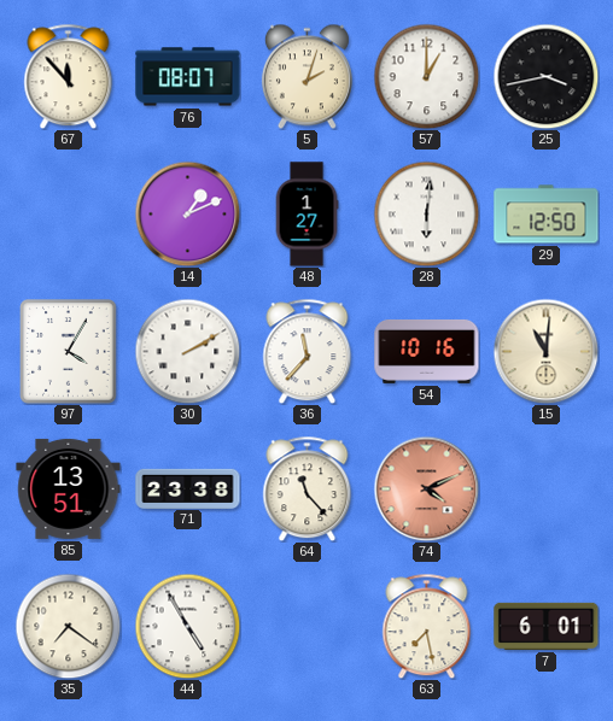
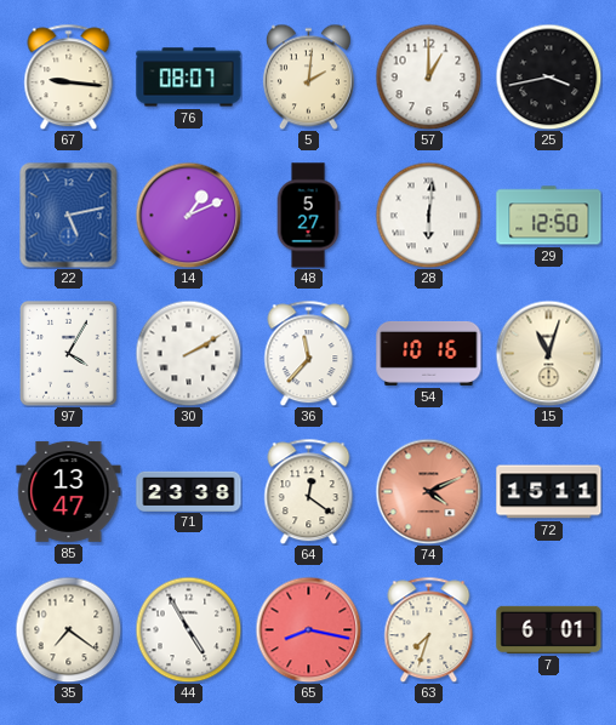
67: 11:53 -> 9:16 (69, 76)
5: 2:03 -> 2:01 (308, 76)
22: none -> 5:13 (69, 215)
48: 1:27 -> 5:27 (308, 216)
15: 11:01 -> 11:03 (548, 353)
85: 13:51 -> 13:47 (69, 491)
64: 11:23 -> 12:21 (309, 491)
72: none -> 15:11 (549, 492)
65: none -> 8:17 (308, 629)
63: 7:28 -> 7:33 (429, 629)
